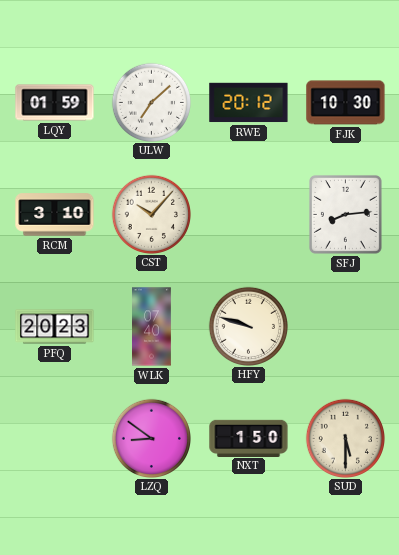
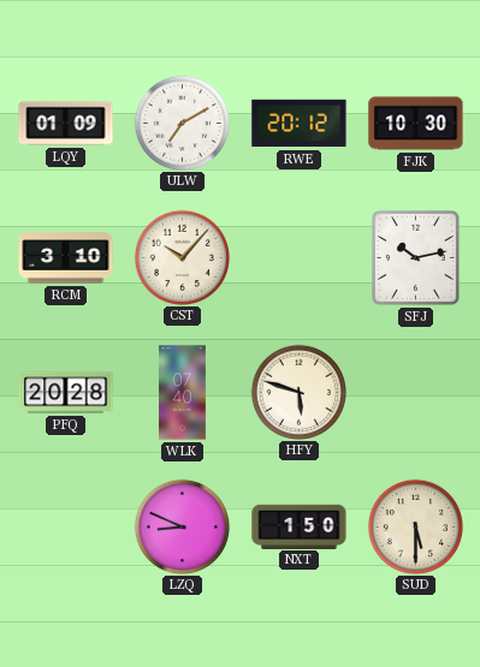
LQY: 01:59 -> 01:09 (66, 124)
ULW: 7:08 -> 7:10 (182, 123)
SFJ: 8:14 -> 10:13 (415, 257)
PFQ: 20:23 -> 20:28 (66, 393)
HFY: 9:48 -> 5:48 (298, 392)
LZQ: 8:51 -> 8:49 (182, 526)
